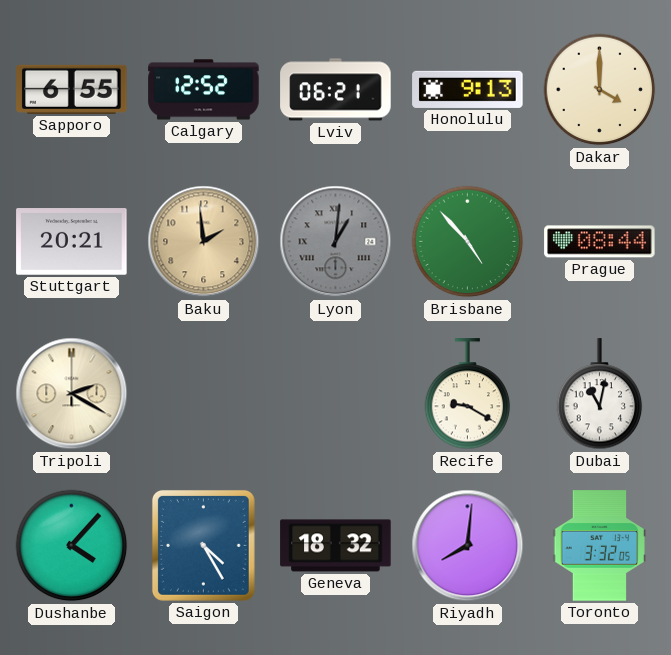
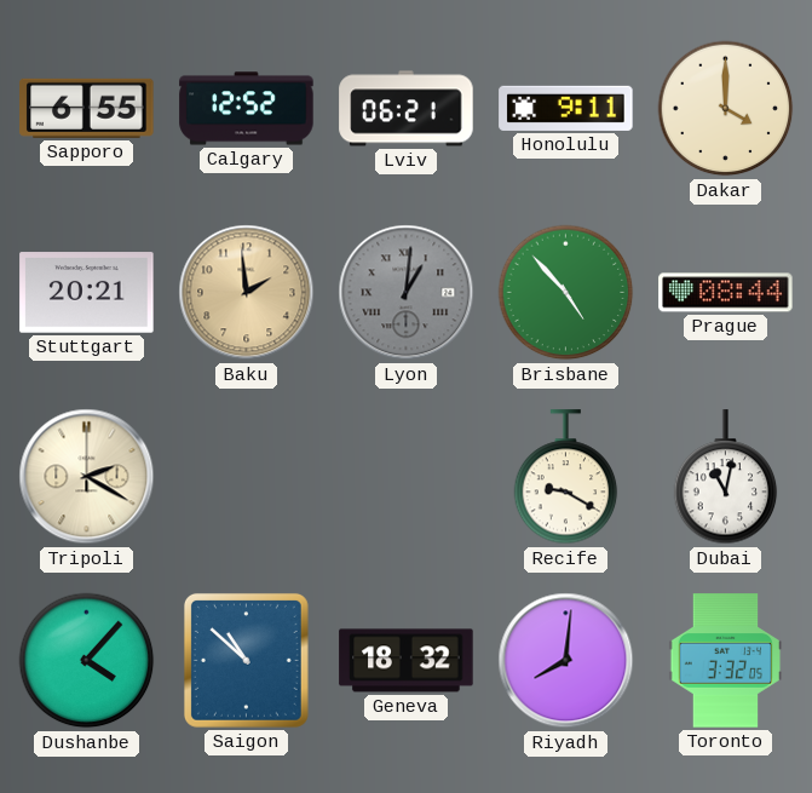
Honolulu: 9:13 -> 9:11 (566, 108)
Saigon: 4:25 -> 10:52 (246, 660)
